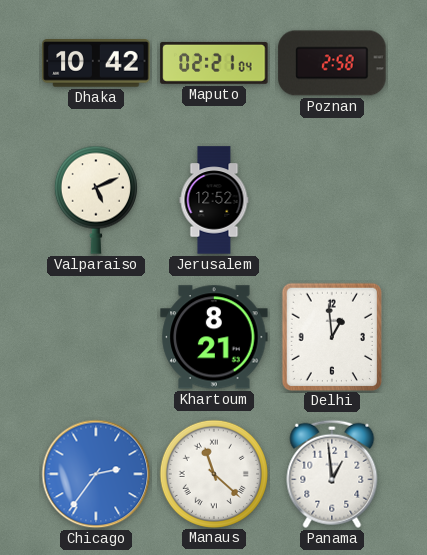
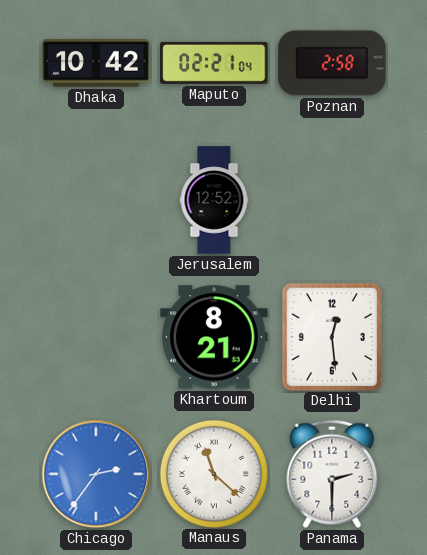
Valparaiso: 5:11 -> none (96, 200)
Delhi: 12:59 -> 12:29 (331, 336)
Panama: 12:59 -> 2:30 (332, 474)
